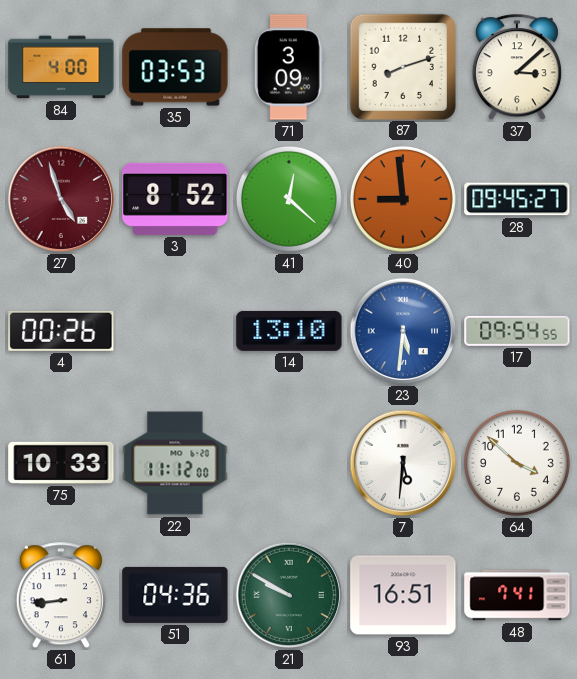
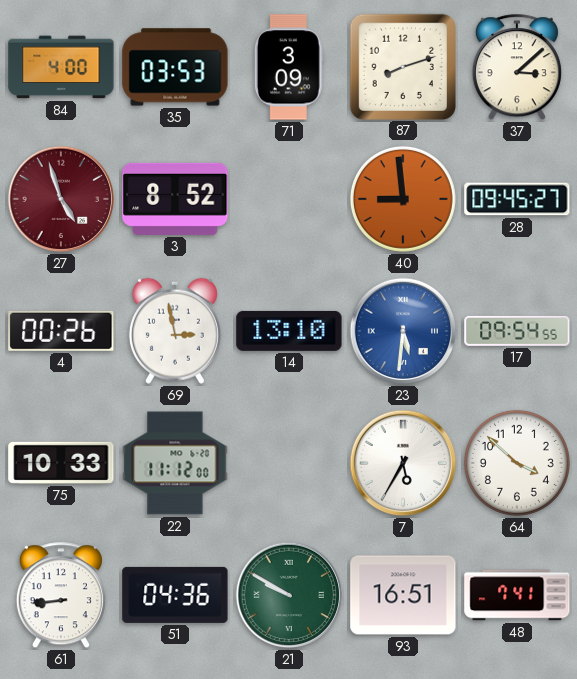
41: 12:22 -> none (289, 199)
69: none -> 2:58 (175, 331)
7: 5:31 -> 5:35 (403, 463)
